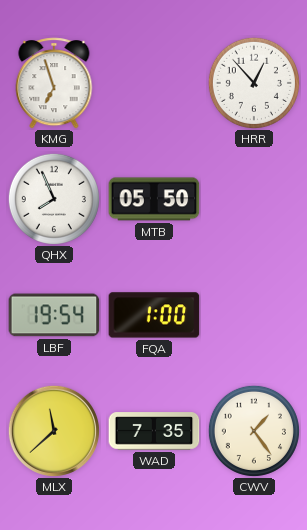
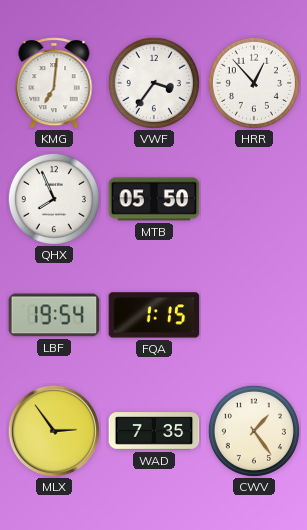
KMG: 6:57 -> 7:01 (54, 83)
VWF: none -> 3:36 (154, 83)
FQA: 1:00 -> 1:15 (154, 315)
MLX: 11:38 -> 2:54 (54, 431)
